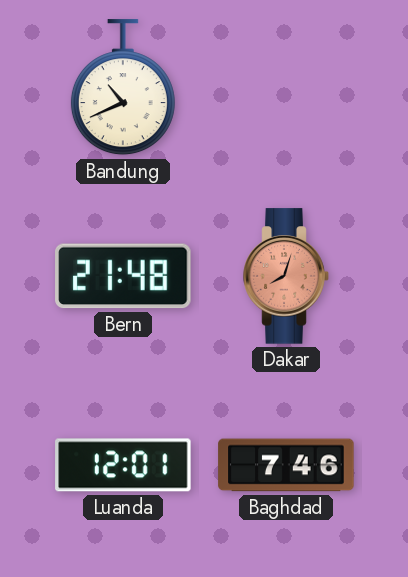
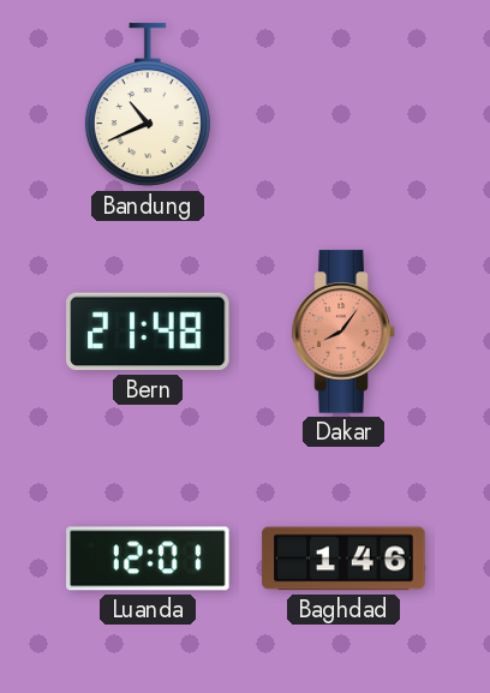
Dakar: 8:03 -> 8:06 (343, 331)
Baghdad: 7:46 -> 1:46 (343, 558)
